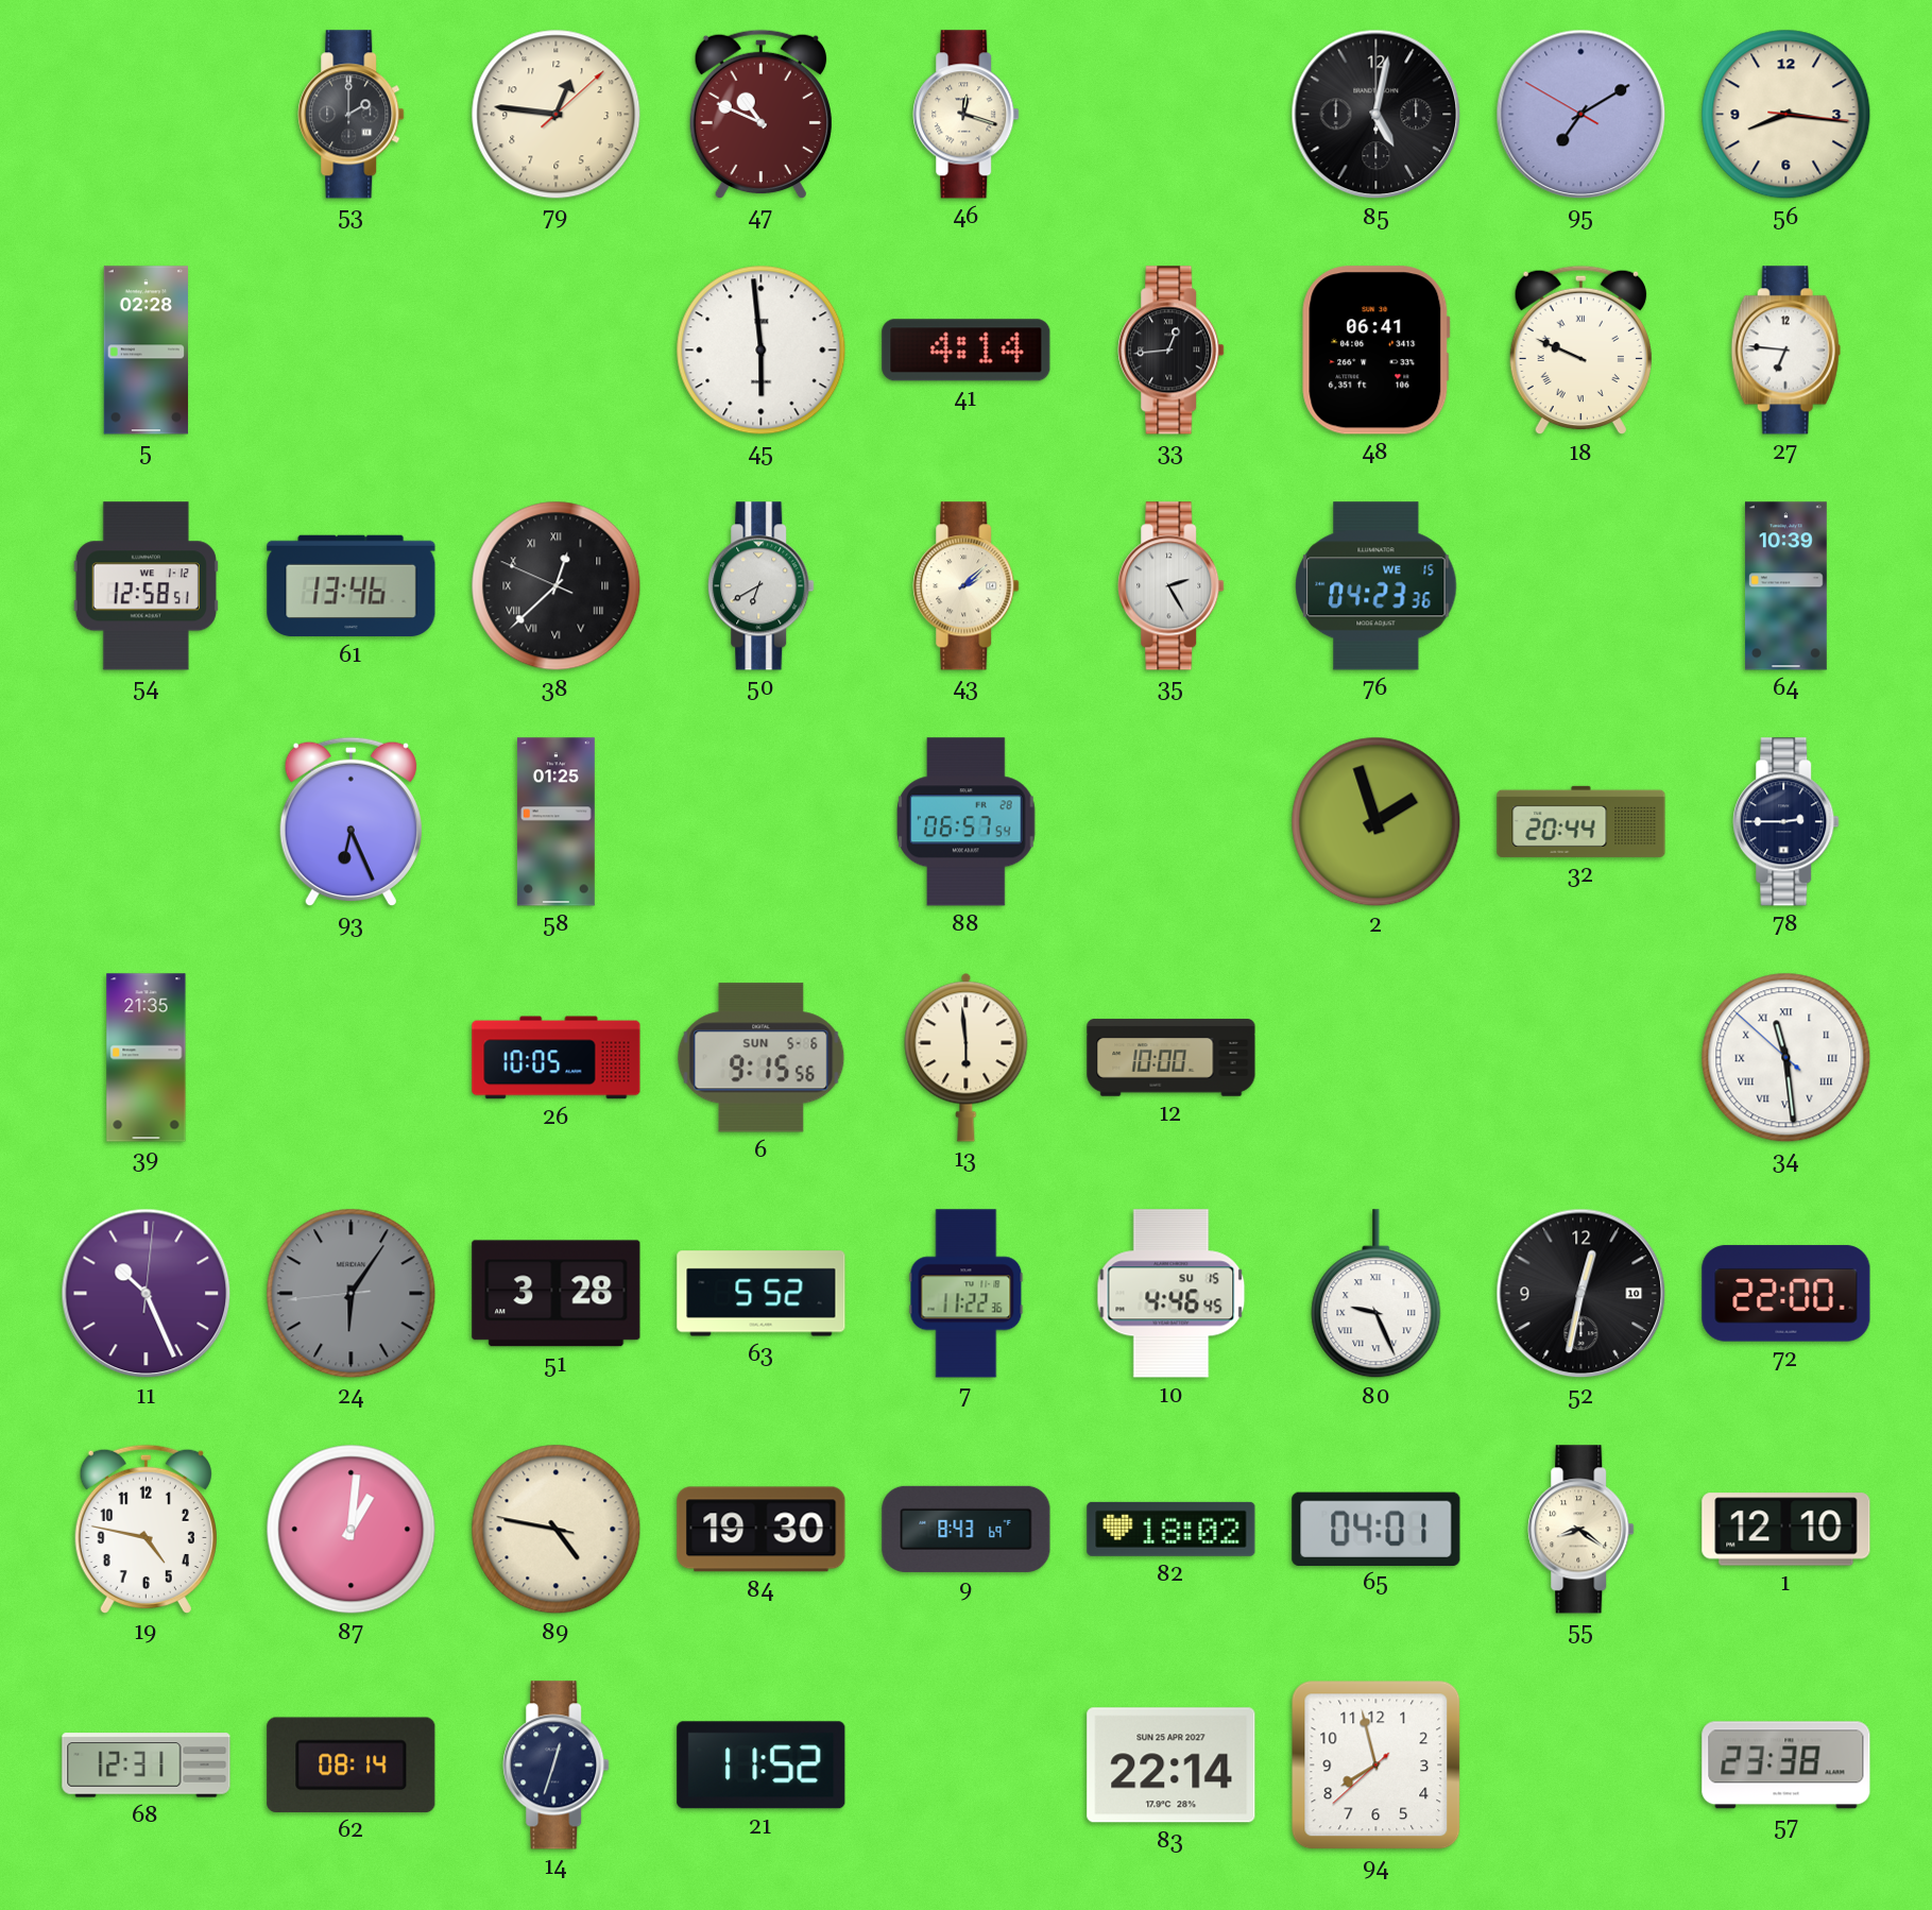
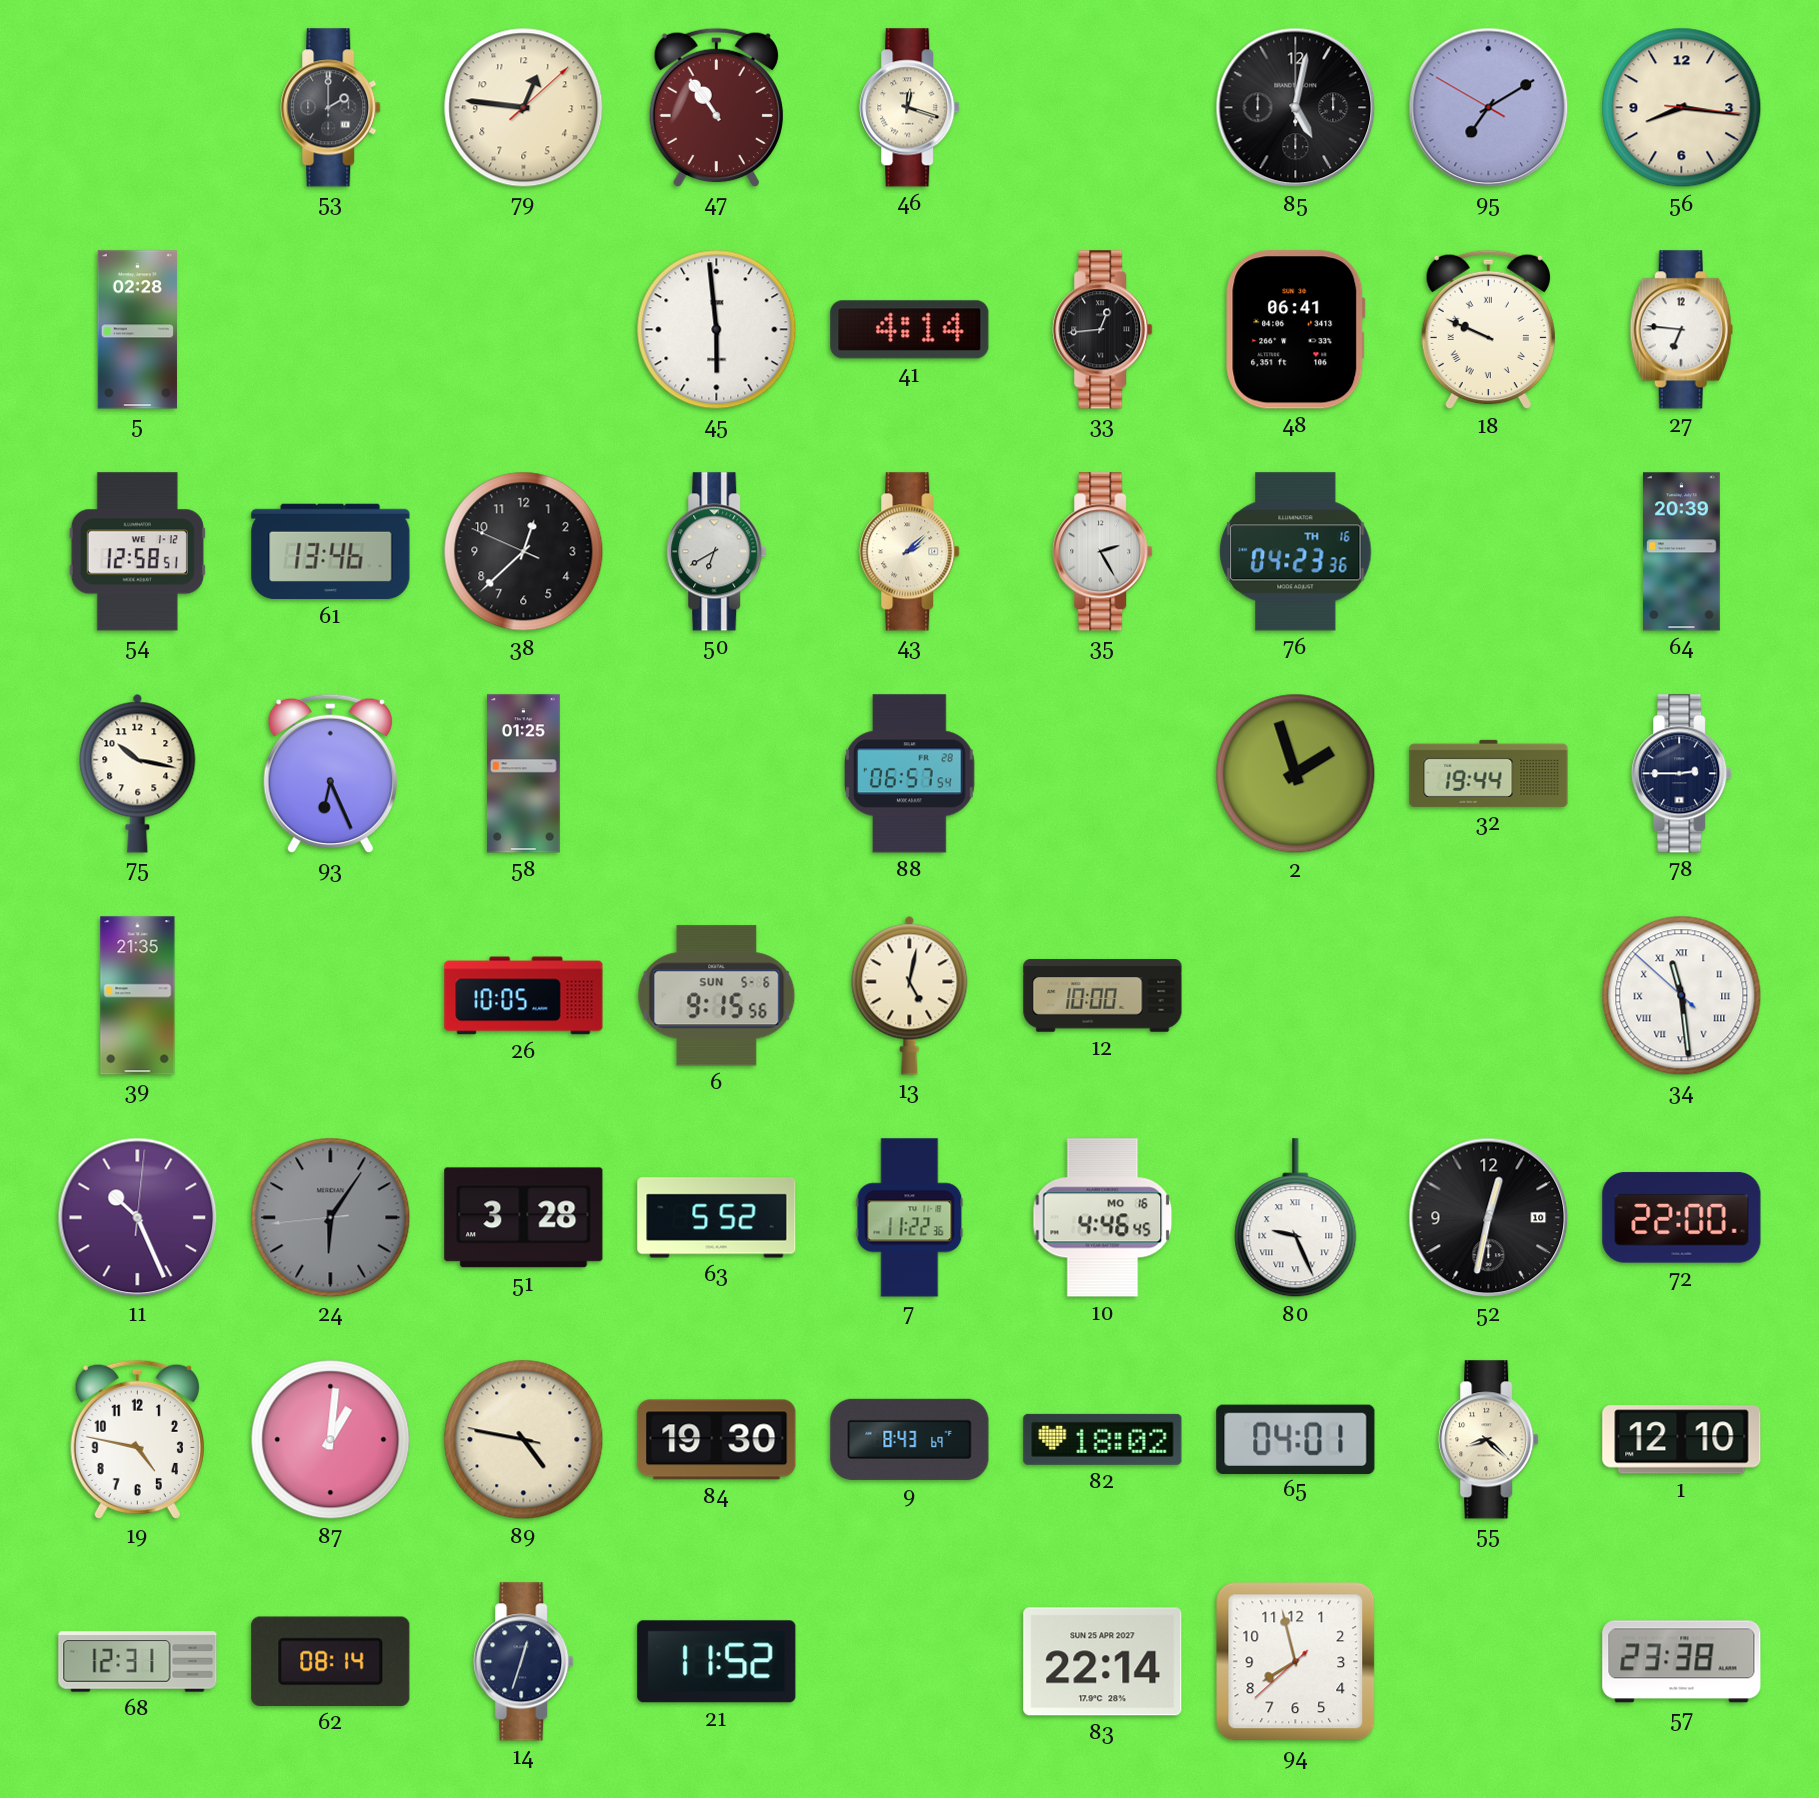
47: 10:49 -> 10:54 (716, 108)
38 numerals: Roman -> Arabic (524, 552)
76 date: WE 15 -> TH 16 (1296, 552)
64: 10:39 -> 20:39 (1681, 552)
75: none -> 10:17 (138, 773)
32: 20:44 -> 19:44 (1489, 773)
13: 5:59 -> 5:02 (910, 995)
10 date: SU 15 -> MO 16 (1103, 1218)
55: 8:21 -> 8:22 (1489, 1440)
